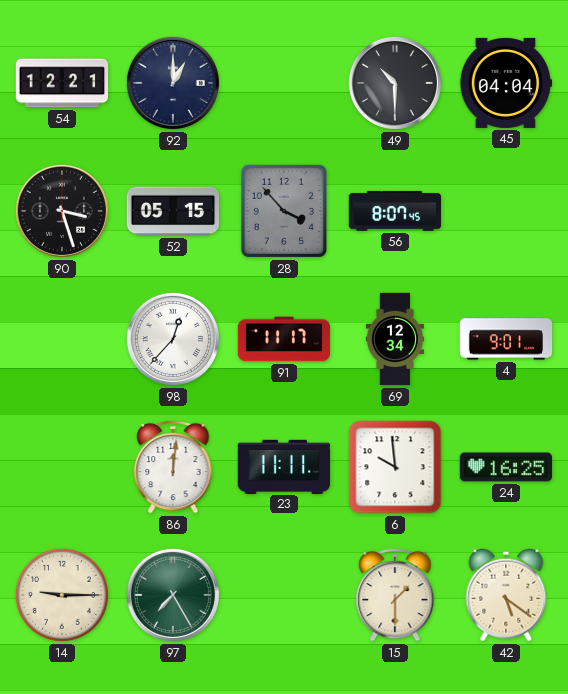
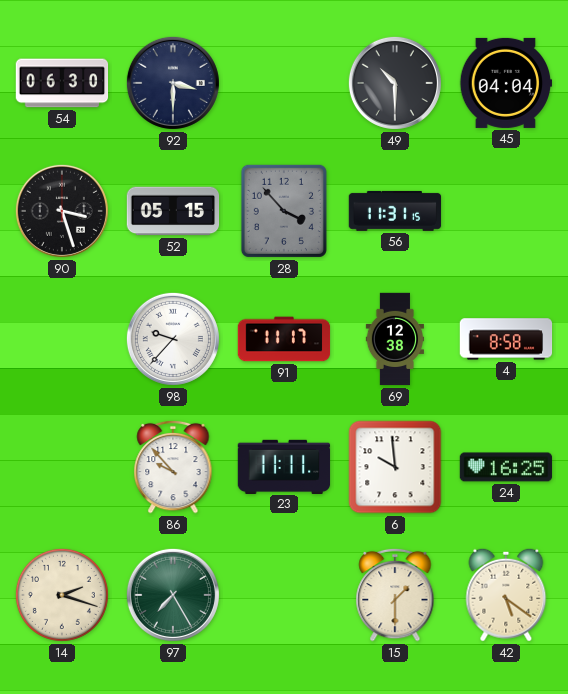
54: 12:21 -> 06:30 (62, 83)
92: 1:00 -> 3:30 (173, 83)
56: 8:07 -> 11:31 (395, 211)
98: 12:37 -> 9:37 (173, 339)
69: 12:34 -> 12:38 (394, 339)
4: 9:01 -> 8:58 (506, 339)
86: 12:01 -> 9:53 (173, 467)
14: 9:15 -> 2:18 (62, 595)
